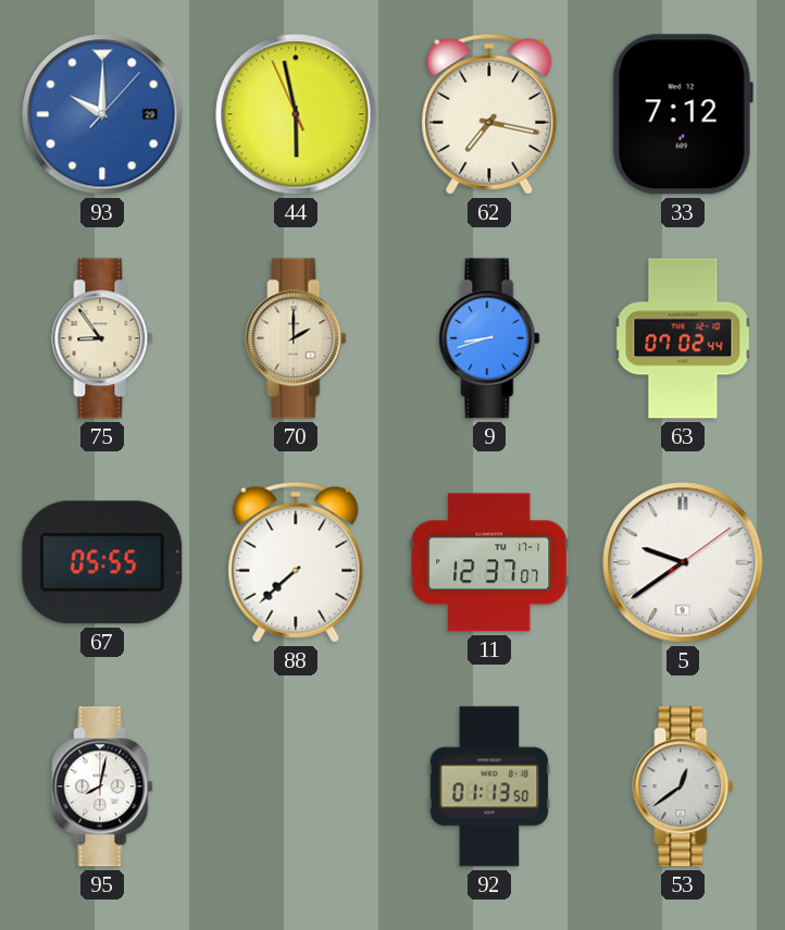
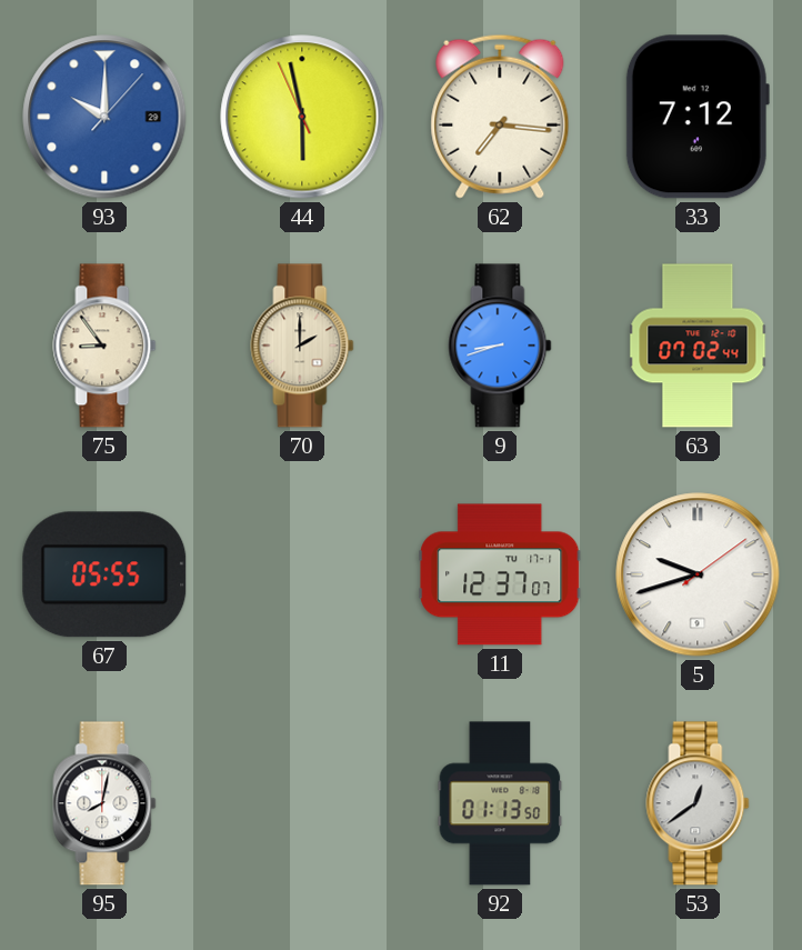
62: 7:17 -> 7:16 (500, 117)
88: 7:38 -> none (296, 562)
5: 9:39 -> 9:42 (698, 574)
